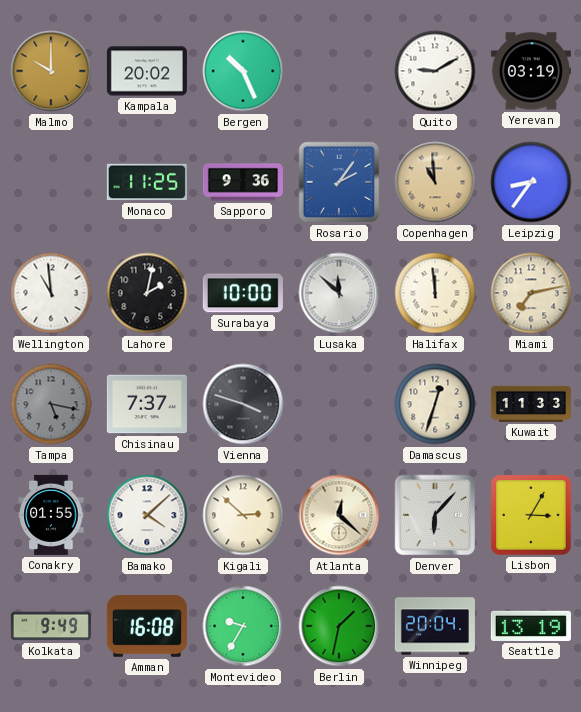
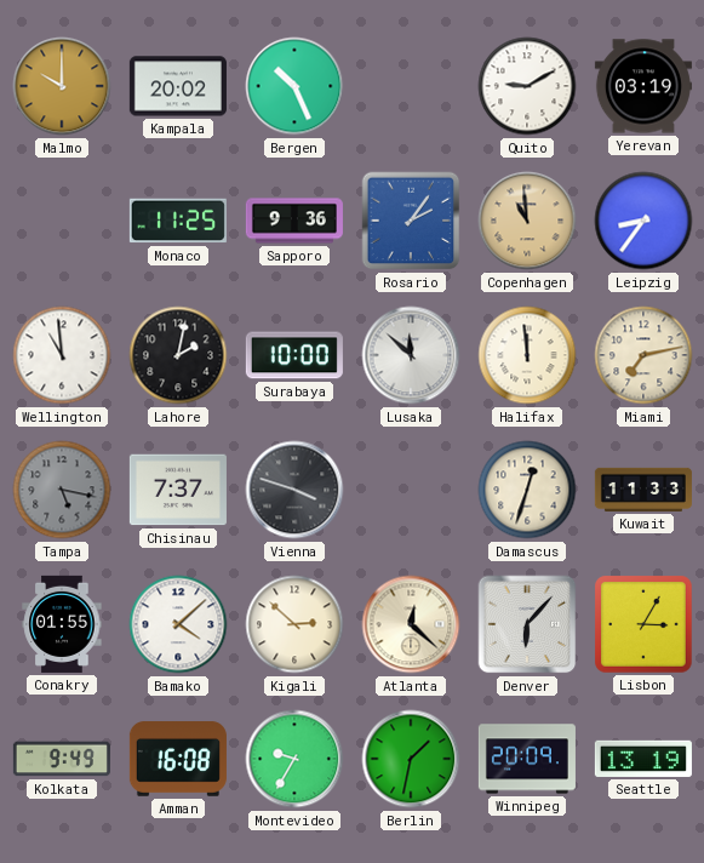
Winnipeg: 20:04 -> 20:09 (527, 759)
